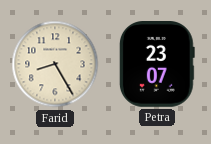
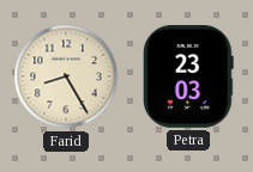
Petra: 23:07 -> 23:03 (188, 78)
